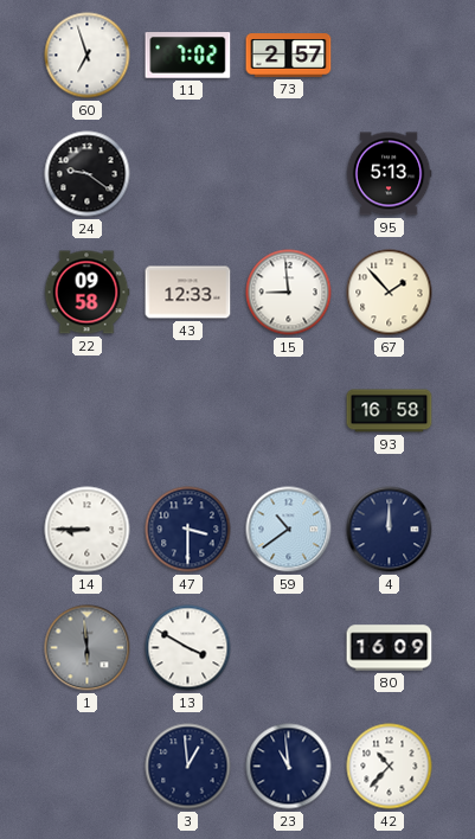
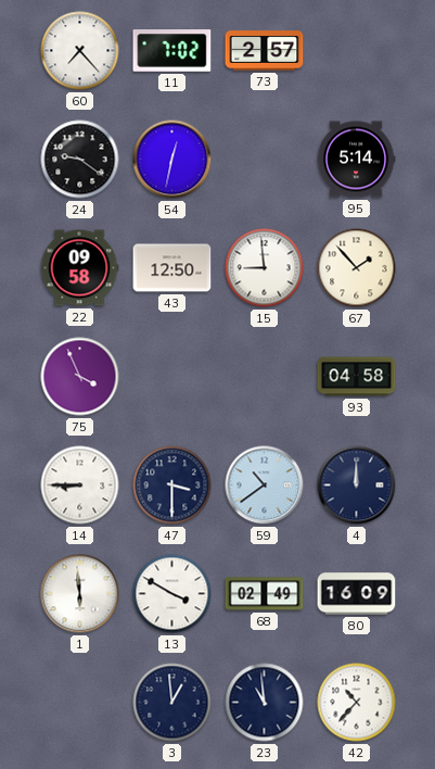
60: 6:57 -> 7:23 (80, 51)
54: none -> 12:32 (172, 160)
95: 5:13 -> 5:14 (356, 160)
43: 12:33 -> 12:50 (172, 268)
75: none -> 3:56 (80, 377)
93: 16:58 -> 04:58 (357, 377)
1 dial: grey -> white (80, 594)
68: none -> 02:49 (265, 594)
